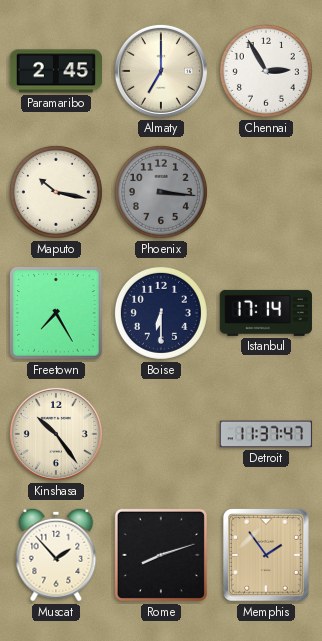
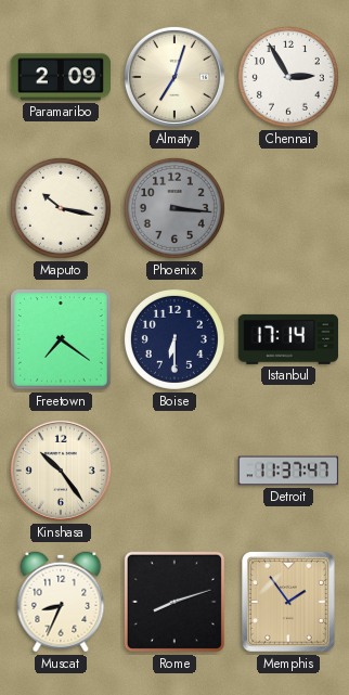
Paramaribo: 2:45 -> 2:09 (60, 77)
Almaty: 7:00 -> 7:03 (174, 77)
Freetown: 7:25 -> 7:21 (61, 339)
Muscat: 1:53 -> 8:34 (61, 602)
